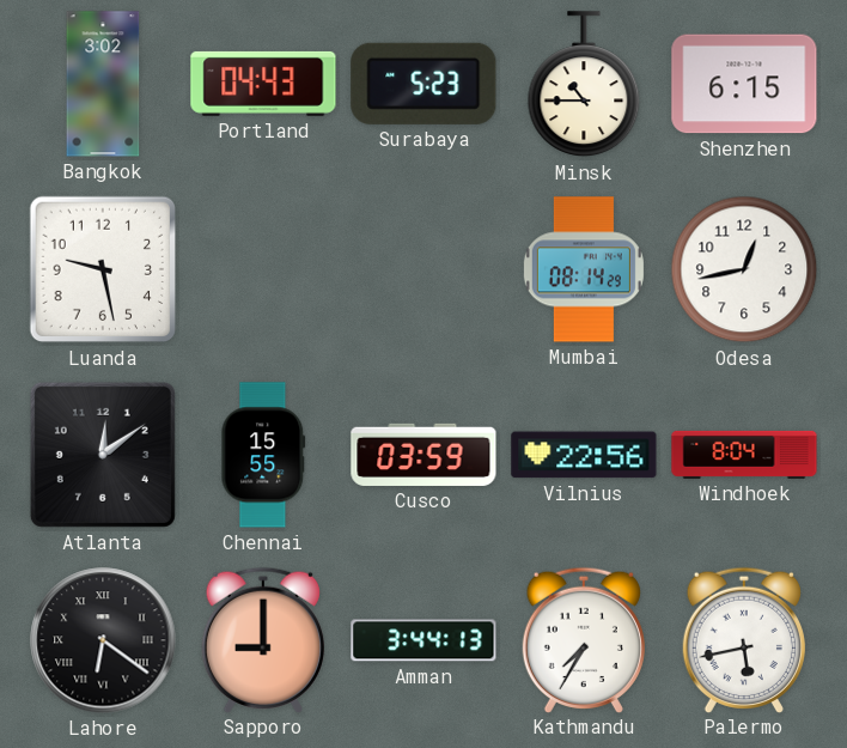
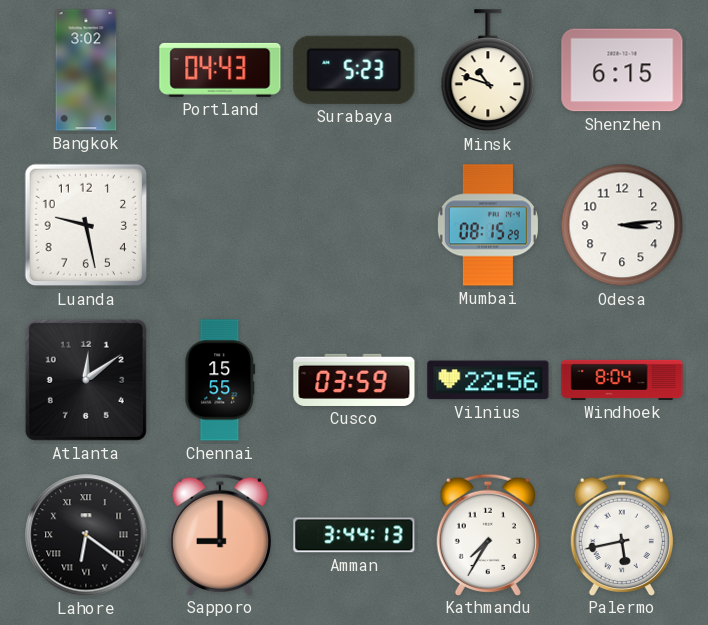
Minsk: 10:45 -> 10:48 (488, 71)
Mumbai: 08:14 -> 08:15 (488, 225)
Odesa: 12:43 -> 3:14 (622, 225)
